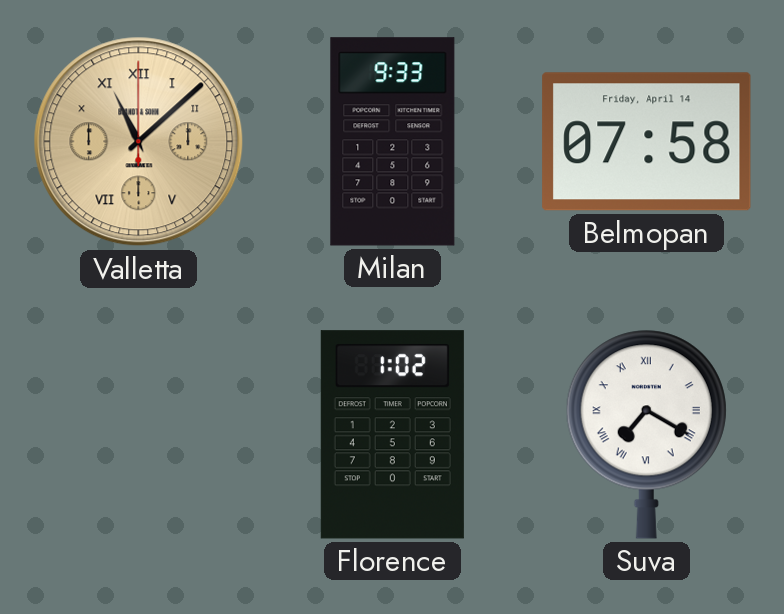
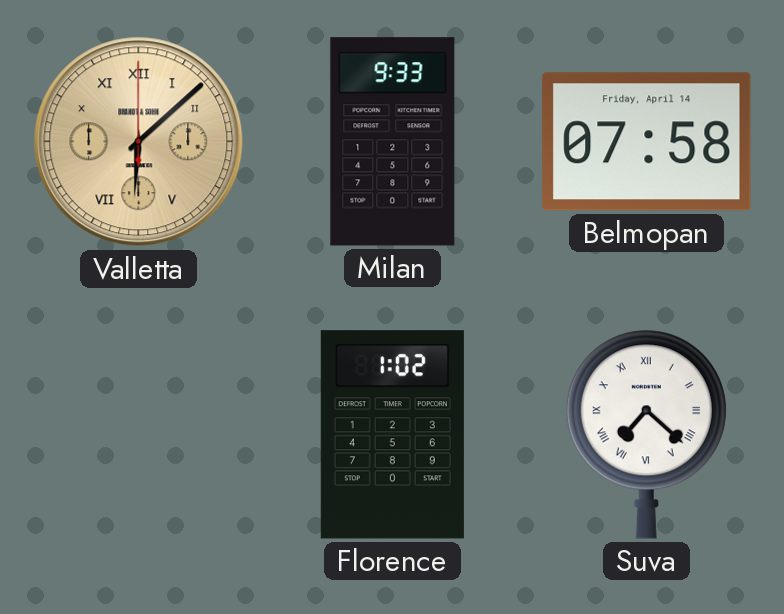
Valletta: 11:08 -> 6:08 (139, 142)
Suva: 7:20 -> 7:22 (646, 434)
